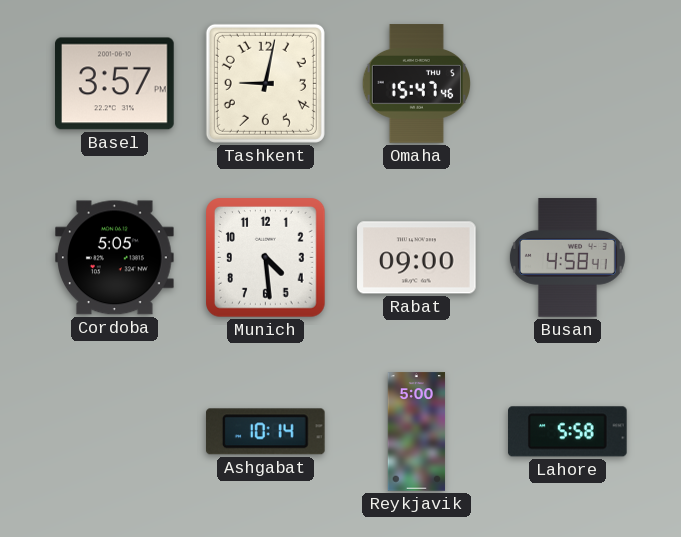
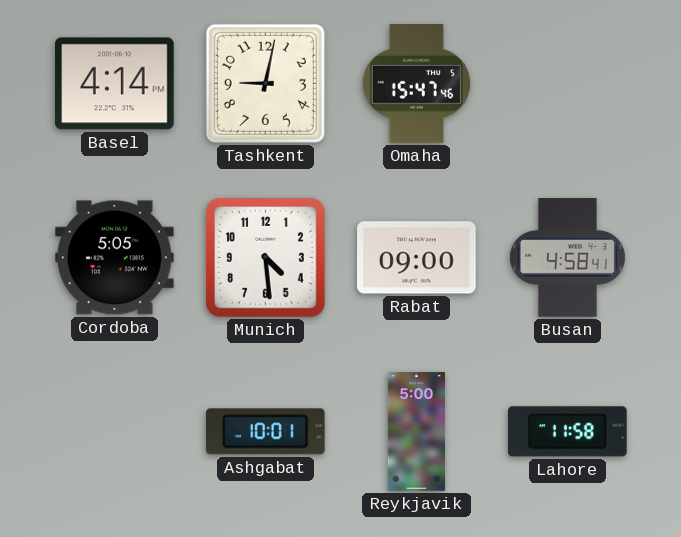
Basel: 3:57 -> 4:14 (115, 84)
Ashgabat: 10:14 -> 10:01 (265, 432)
Lahore: 5:58 -> 11:58 (568, 432)
